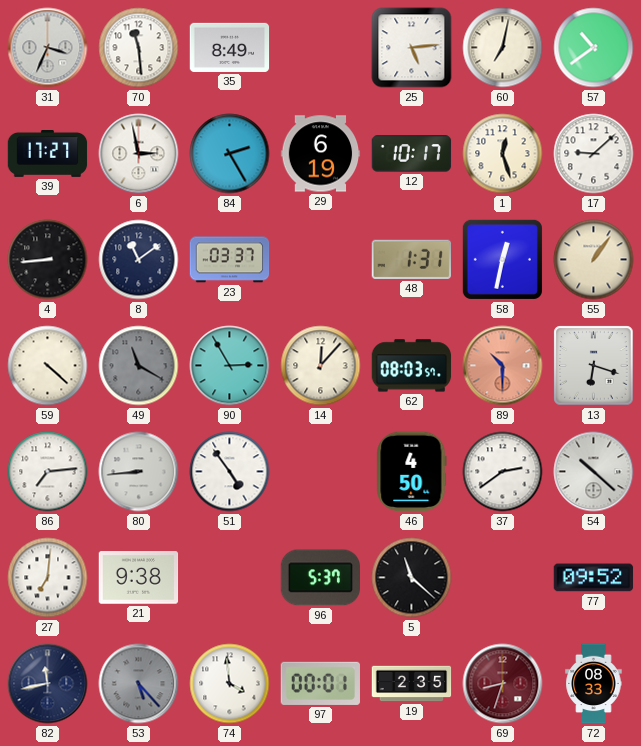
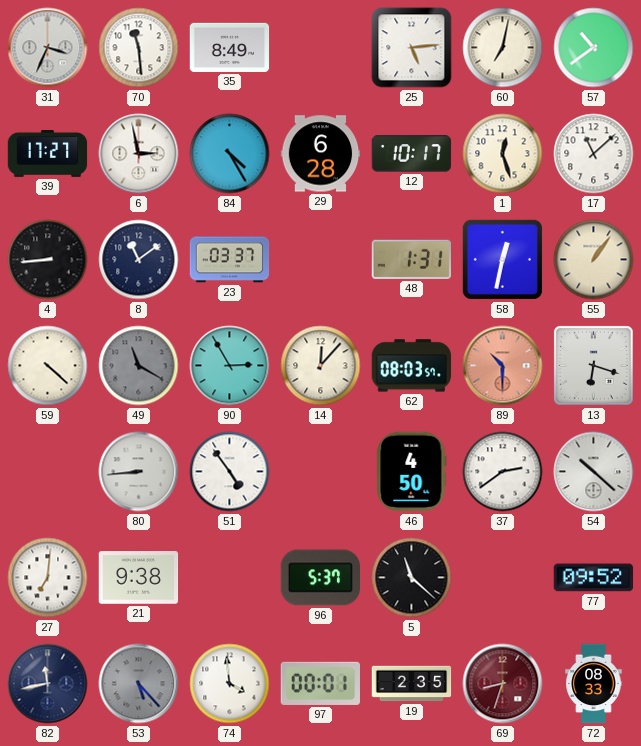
84: 2:25 -> 4:25 (230, 154)
29: 6:19 -> 6:28 (321, 154)
17: 9:08 -> 11:08 (594, 154)
86: 7:14 -> none (48, 472)
